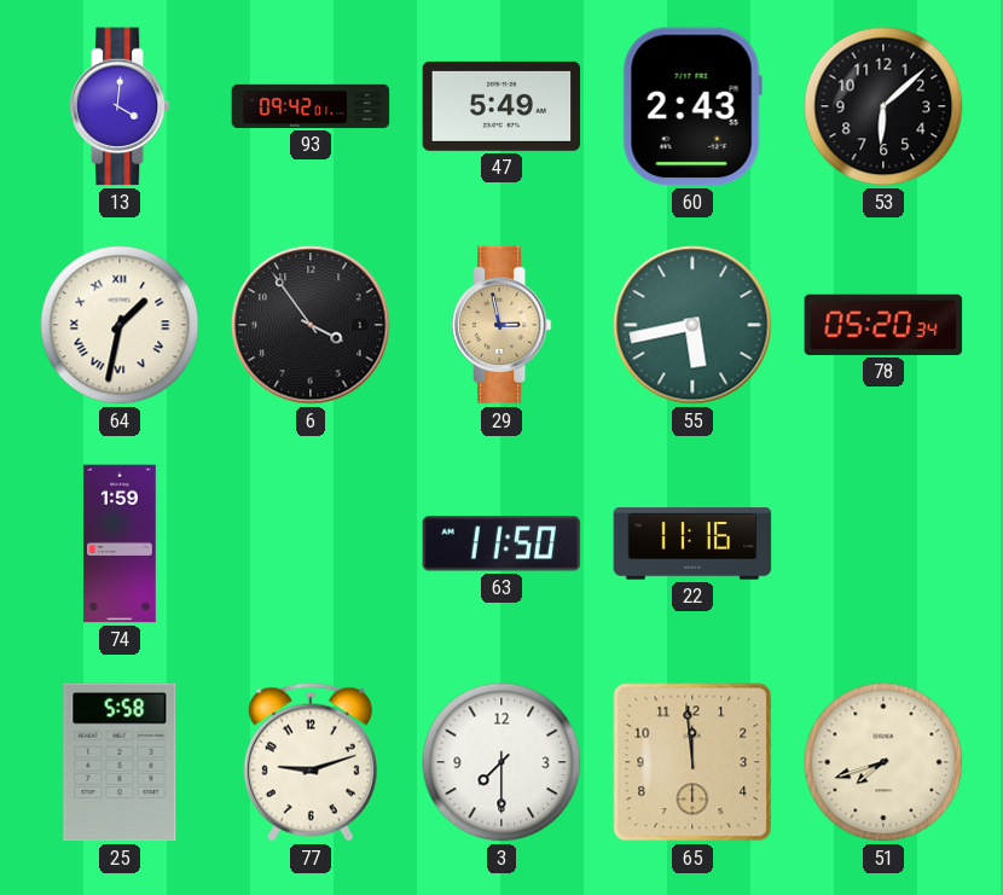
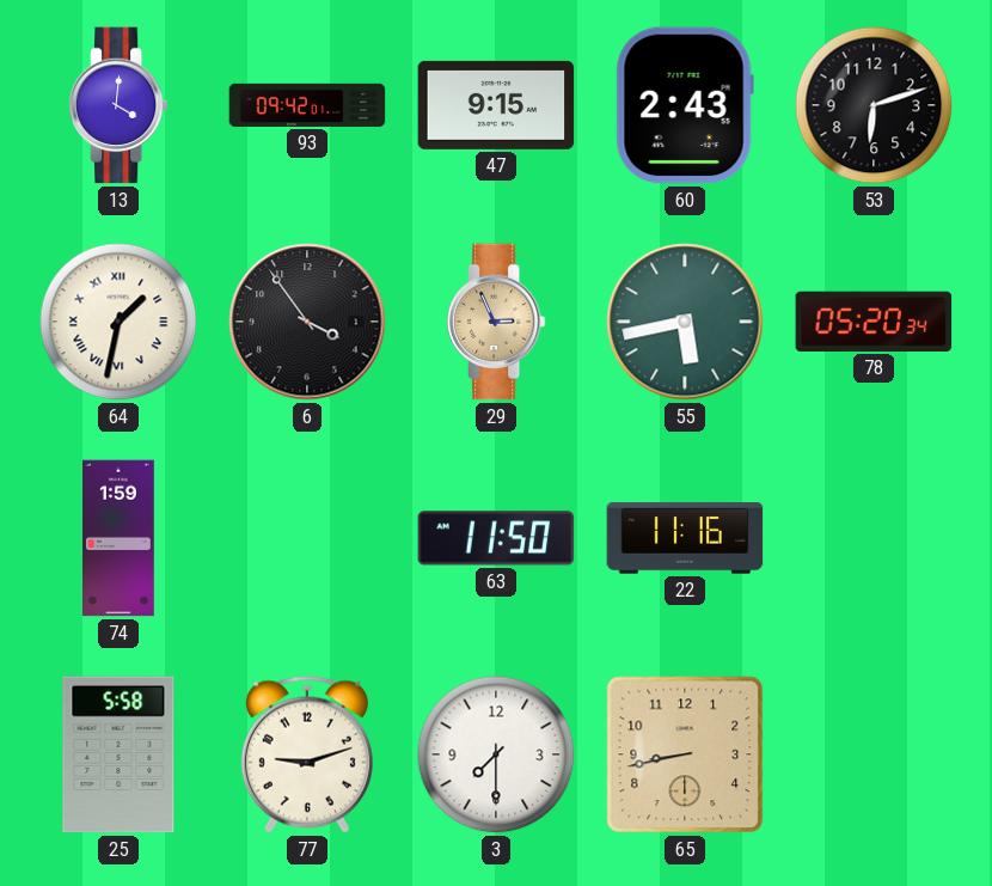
47: 5:49 -> 9:15 (496, 105)
53: 6:08 -> 6:12 (874, 105)
29: 2:58 -> 2:56 (496, 322)
65: 11:59 -> 8:43 (685, 754)
51: 7:42 -> none (883, 762)
